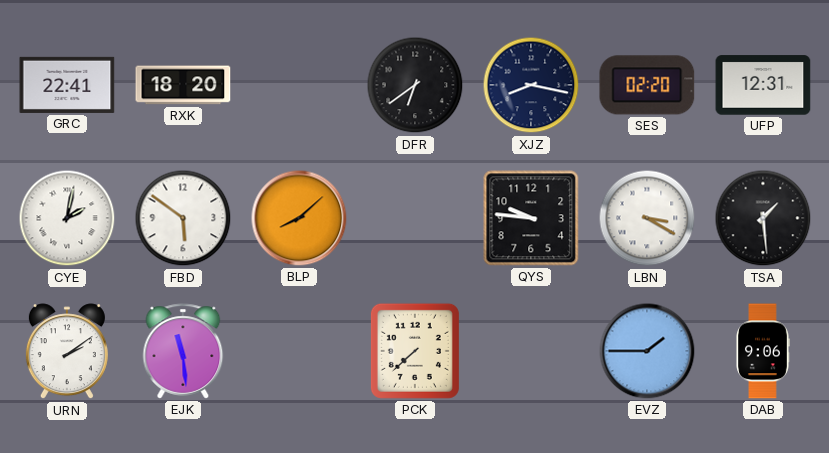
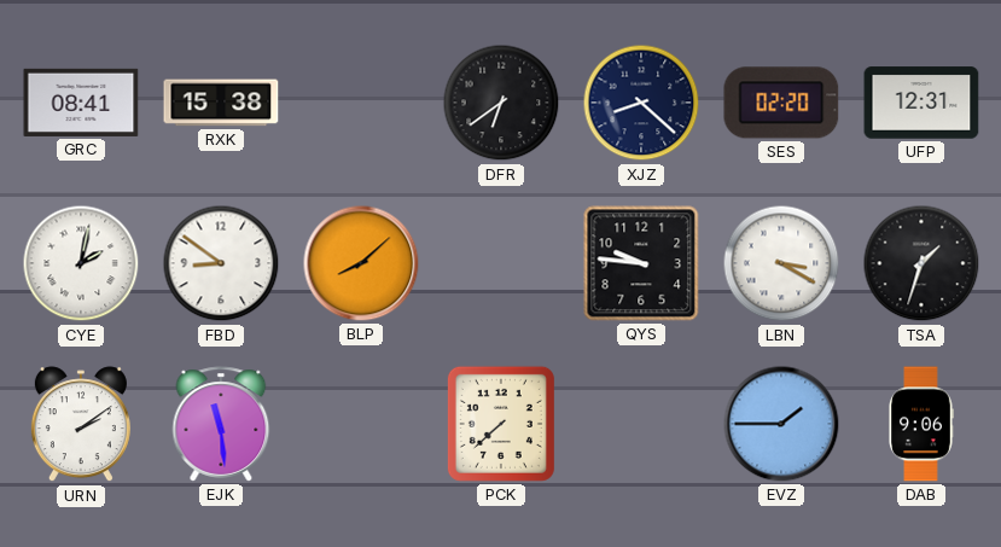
GRC: 22:41 -> 08:41 (81, 103)
RXK: 18:20 -> 15:38 (221, 103)
XJZ: 8:17 -> 8:22 (641, 103)
FBD: 5:51 -> 8:51 (221, 263)
TSA: 1:29 -> 1:33 (921, 263)
